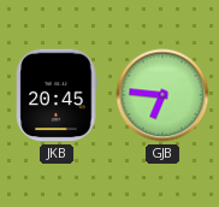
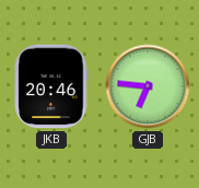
JKB: 20:45 -> 20:46 (51, 86)
